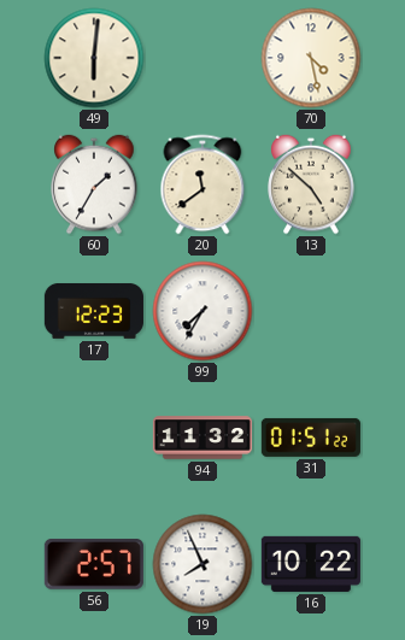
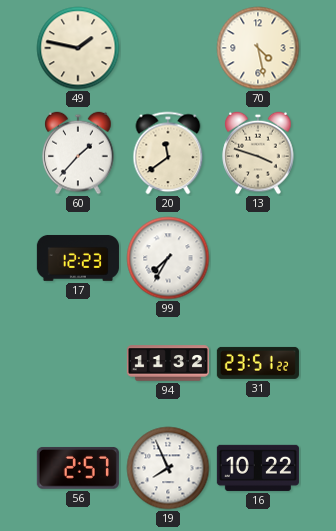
49: 6:01 -> 1:47 (78, 48)
60: 1:35 -> 1:37 (78, 153)
13: 4:52 -> 3:48 (258, 153)
31: 01:51 -> 23:51 (258, 363)
